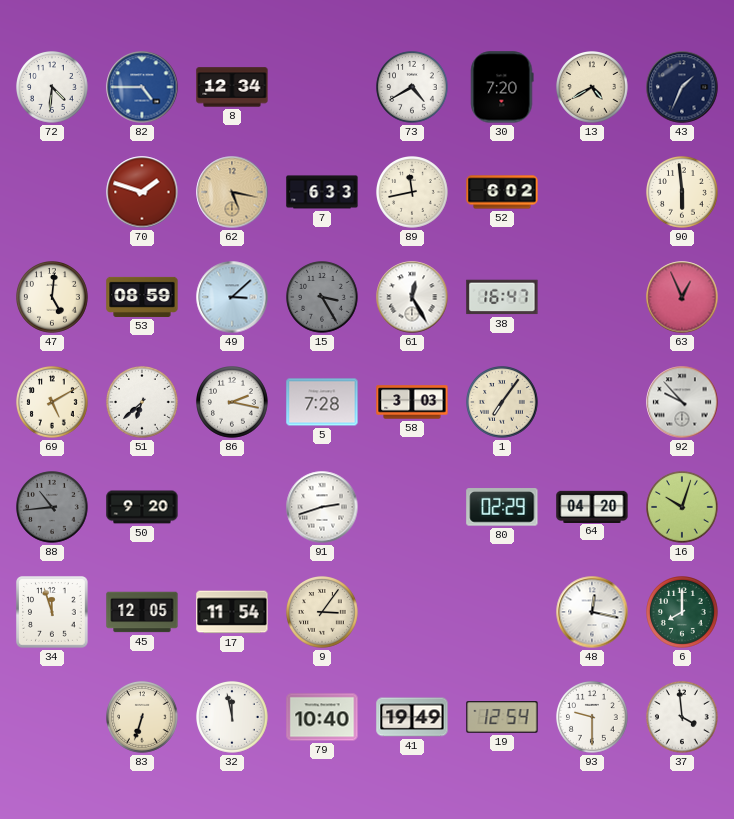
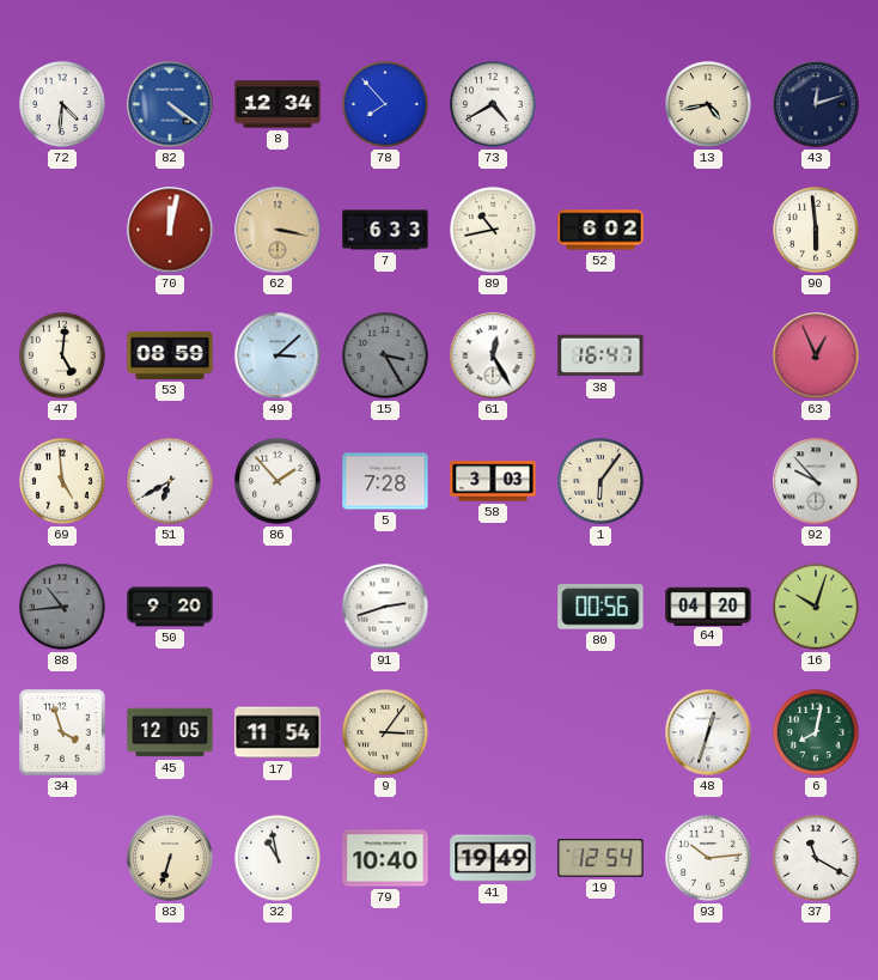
82: 4:45 -> 4:21 (170, 104)
78: none -> 7:53 (386, 105)
30: 7:20 -> none (502, 87)
13: 4:40 -> 4:43 (709, 105)
43: 1:34 -> 12:12 (816, 104)
70: 1:48 -> 12:02 (170, 230)
62: 5:17 -> 3:17 (278, 230)
89: 11:43 -> 10:43 (494, 231)
69: 5:10 -> 4:59 (63, 482)
51: 6:38 -> 6:40 (171, 482)
86: 2:17 -> 1:53 (279, 482)
1: 7:06 -> 6:06 (602, 482)
80: 02:29 -> 00:56 (600, 607)
34: 11:57 -> 3:57 (62, 732)
48: 12:17 -> 12:33 (708, 732)
6: 8:00 -> 8:02 (817, 734)
32: 11:58 -> 10:58 (279, 859)
93: 9:30 -> 10:14 (709, 859)
37: 3:59 -> 11:20 (817, 859)
